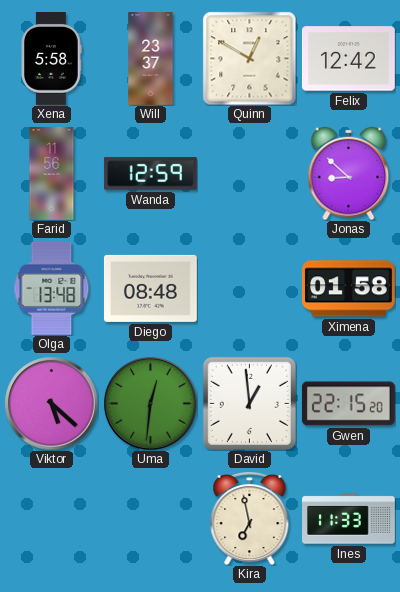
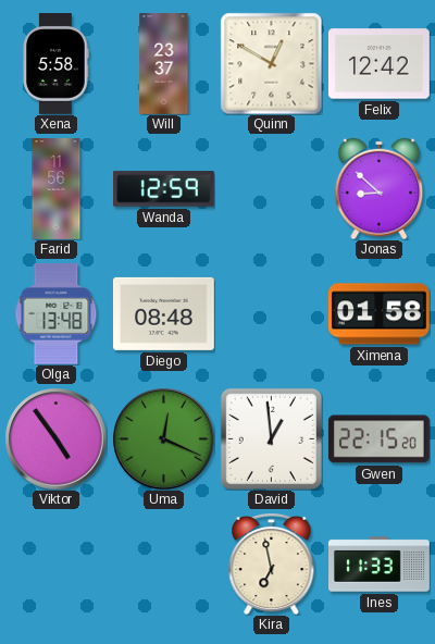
Viktor: 5:22 -> 4:54 (55, 438)
Uma: 12:31 -> 12:19 (163, 438)
